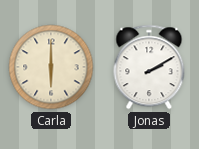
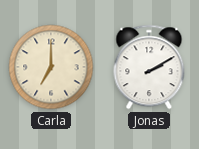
Carla: 6:00 -> 7:00 (51, 67)
